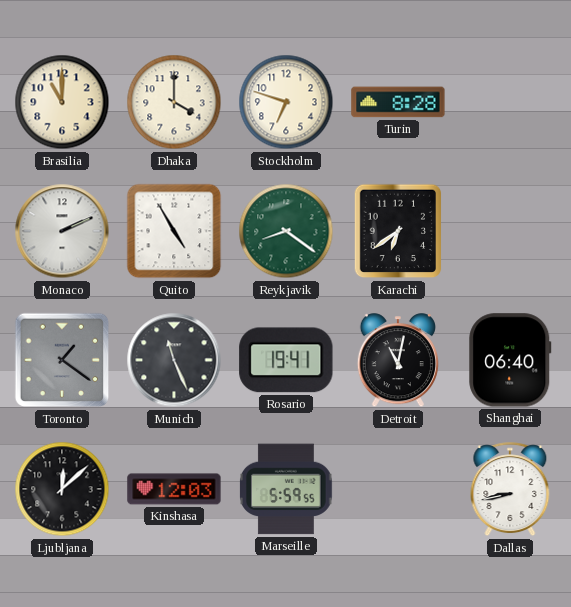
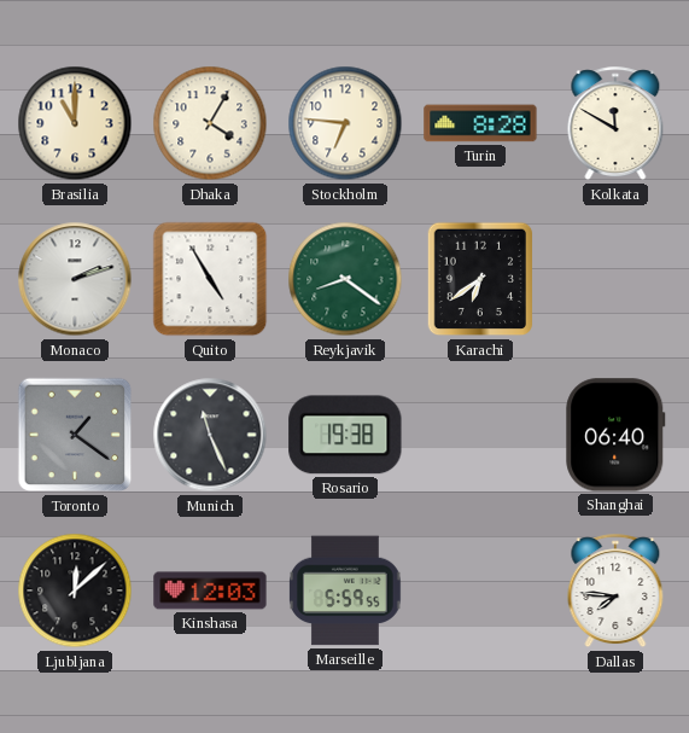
Dhaka: 4:00 -> 4:05 (210, 123)
Stockholm: 6:48 -> 6:46 (345, 123)
Kolkata: none -> 11:50 (615, 124)
Monaco: 2:11 -> 2:12 (75, 279)
Rosario: 19:41 -> 19:38 (345, 435)
Detroit: 11:02 -> none (398, 361)
Dallas: 8:43 -> 7:46 (615, 592)
